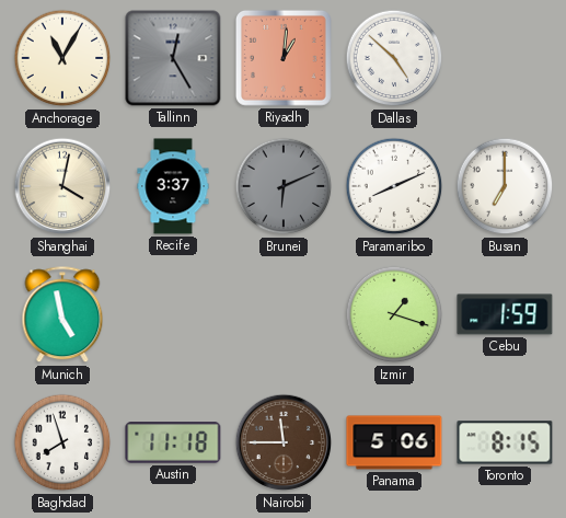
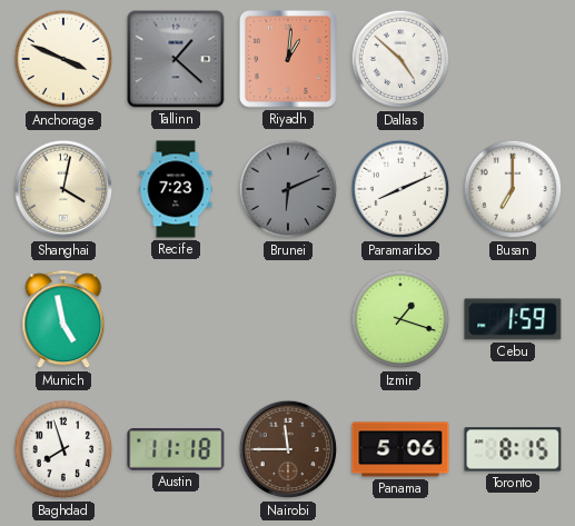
Anchorage: 11:05 -> 3:49 (63, 59)
Tallinn: 12:25 -> 1:22 (176, 59)
Recife: 3:37 -> 7:23 (176, 189)
